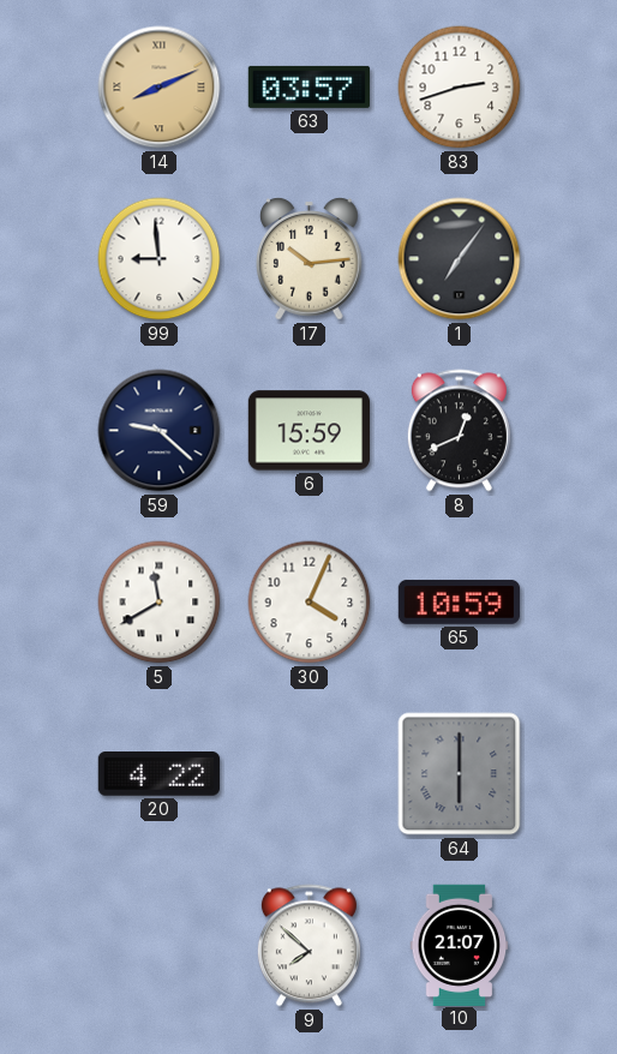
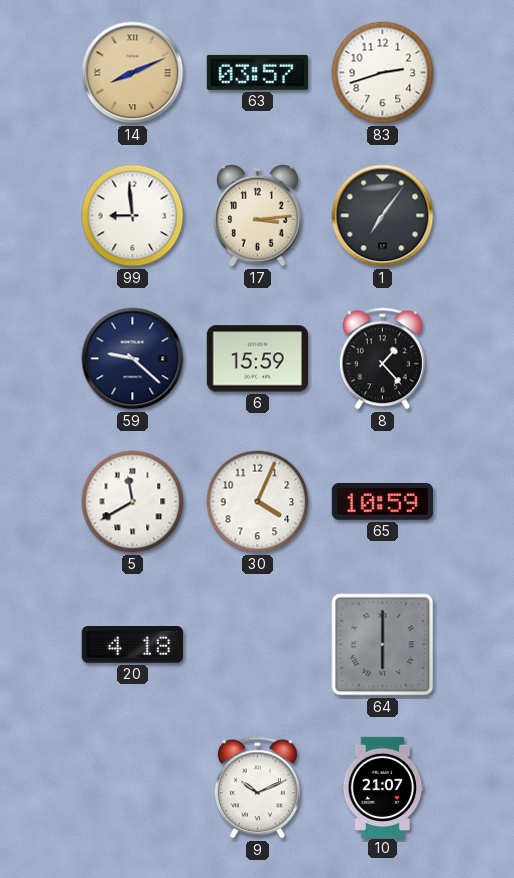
17: 10:14 -> 3:14 (258, 216)
8: 12:41 -> 1:23 (382, 359)
20: 4:22 -> 4:18 (132, 645)
9: 7:52 -> 10:11 (257, 788)
